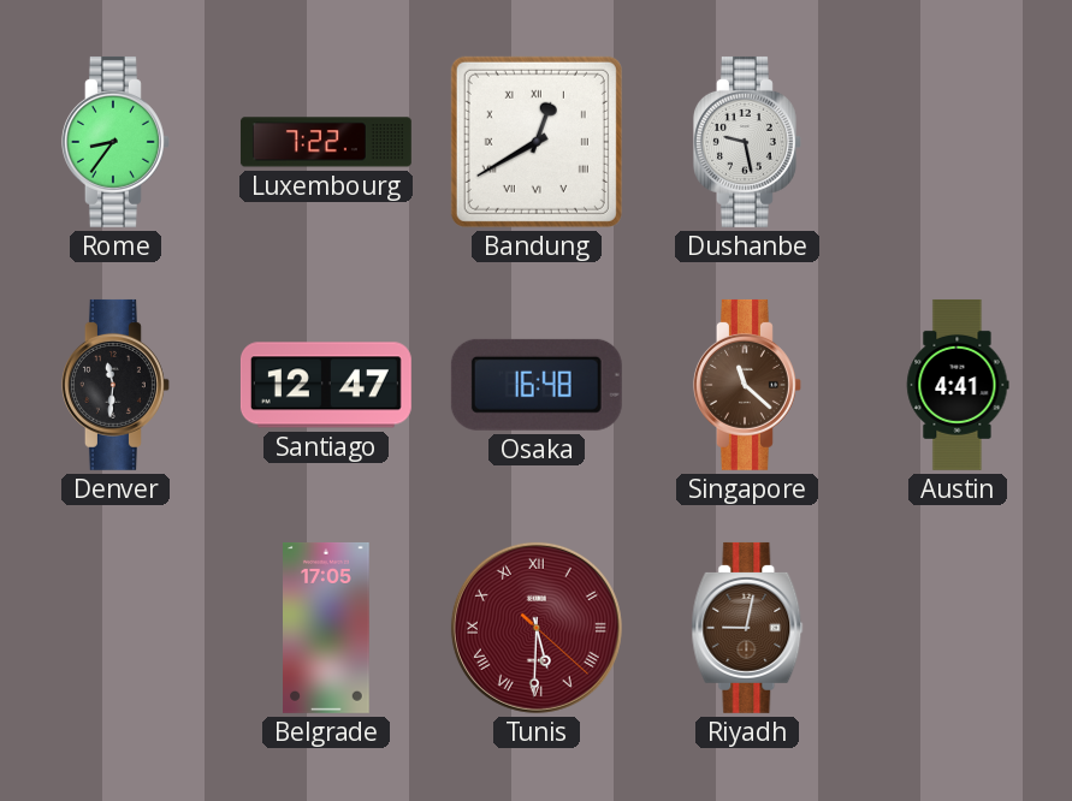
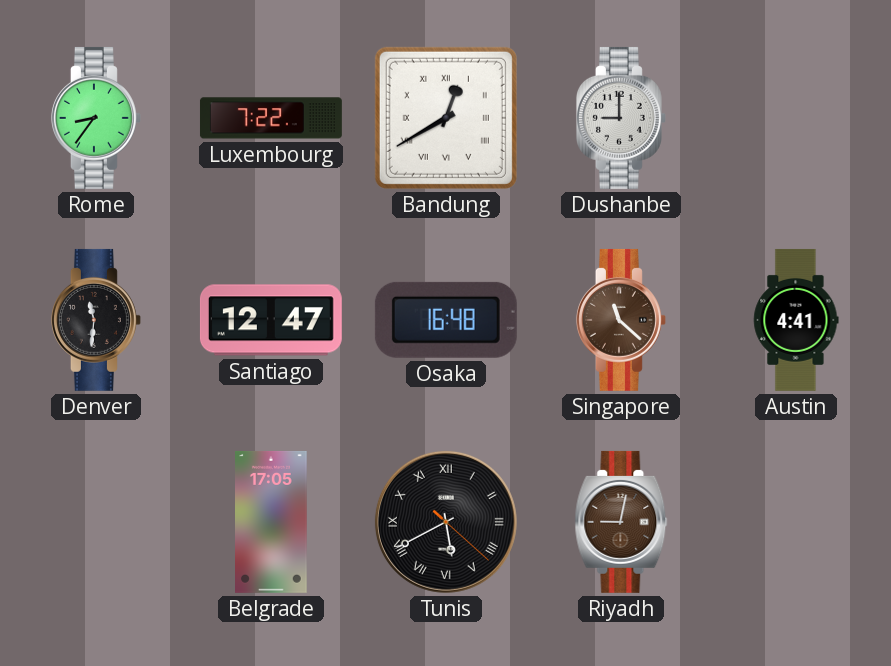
Dushanbe: 9:28 -> 9:00 (621, 118)
Tunis: 5:30 -> 5:40 (446, 522)
Tunis dial: burgundy -> black (446, 522)
